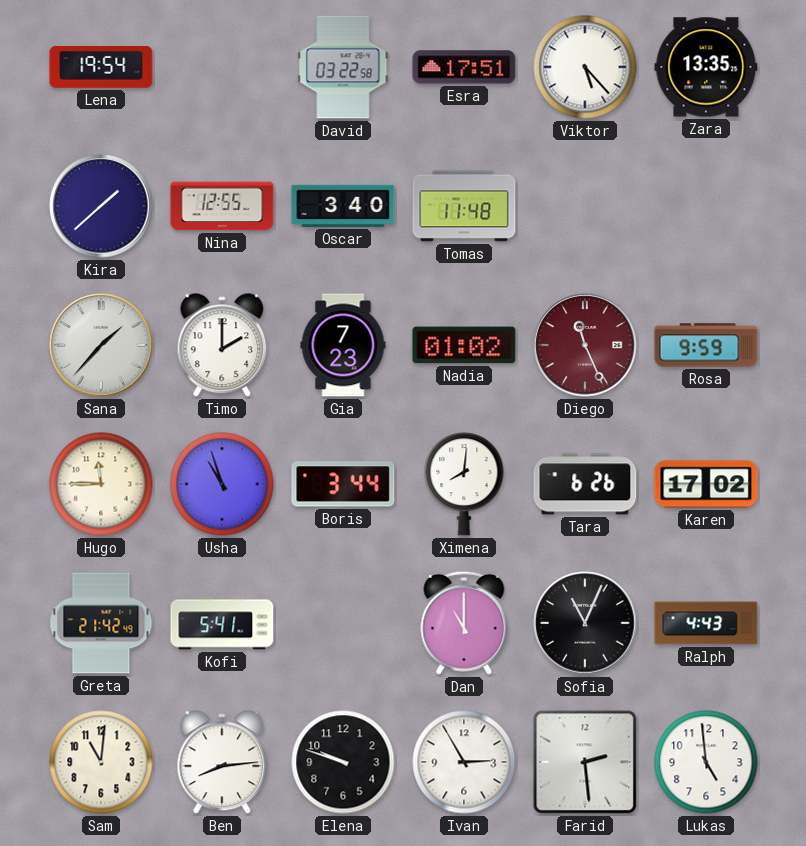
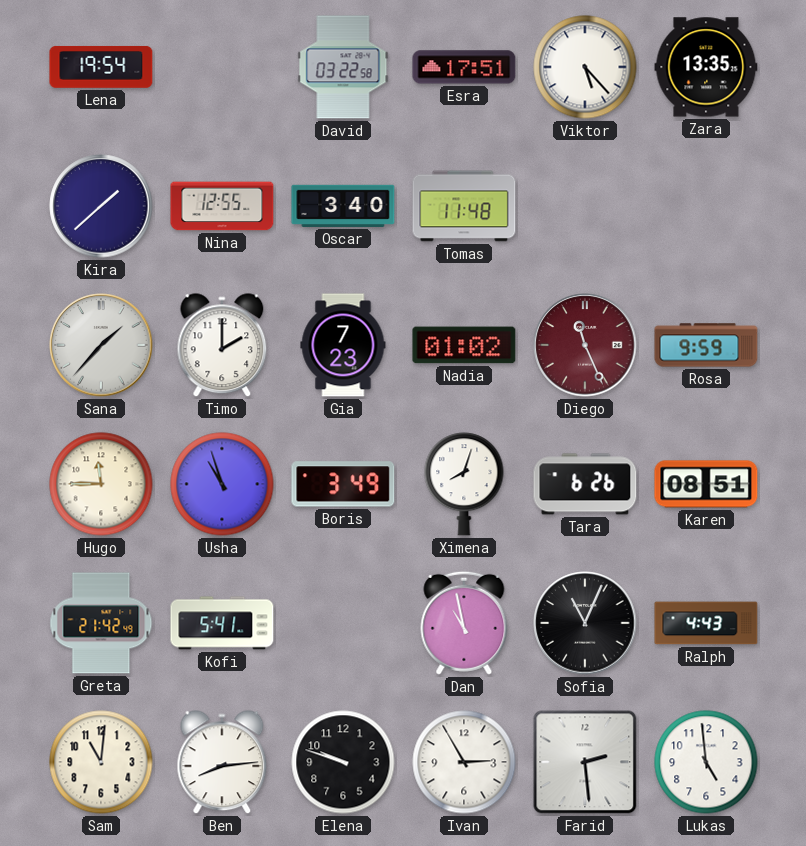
Boris: 3:44 -> 3:49 (343, 484)
Ximena: 8:01 -> 8:03 (464, 484)
Karen: 17:02 -> 08:51 (706, 484)
Dan: 11:00 -> 10:58 (464, 623)
